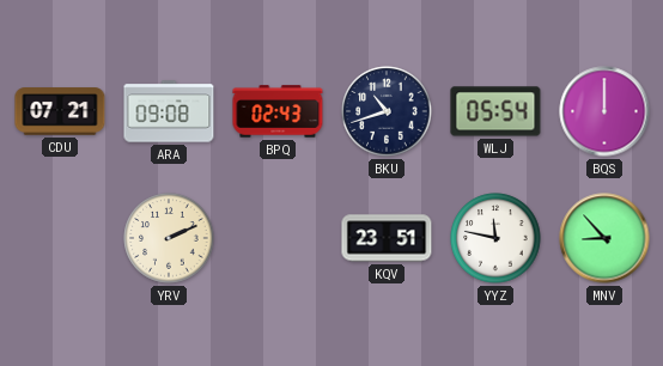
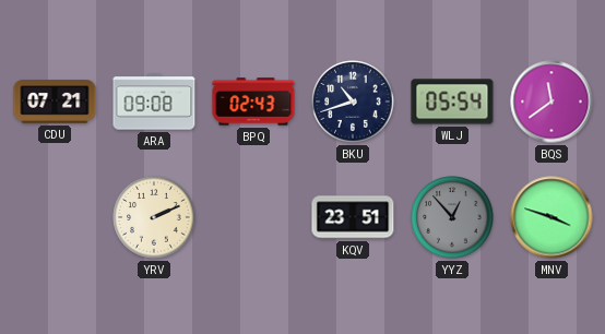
BQS: 12:00 -> 11:39 (551, 102)
YYZ: 11:47 -> 12:53 (452, 217)
YYZ dial: white -> grey (452, 217)
MNV: 8:53 -> 3:48 (551, 217)
